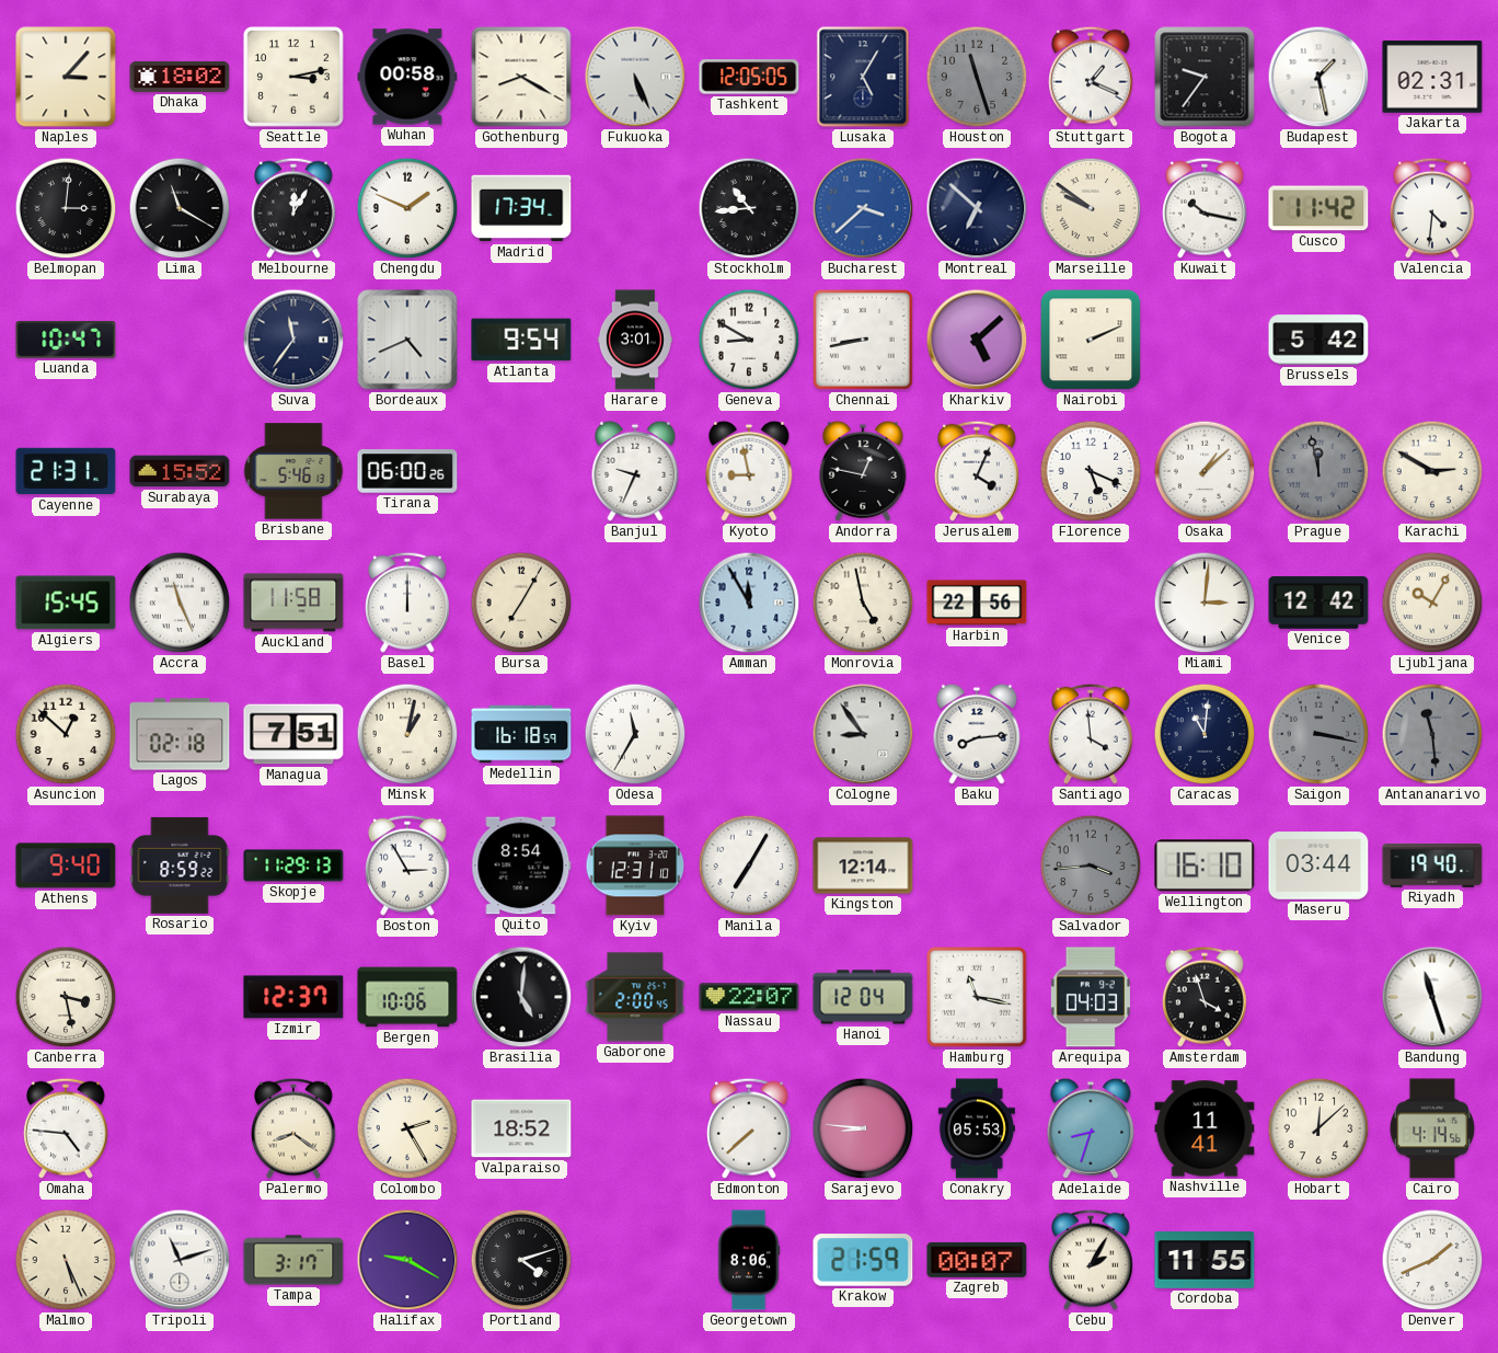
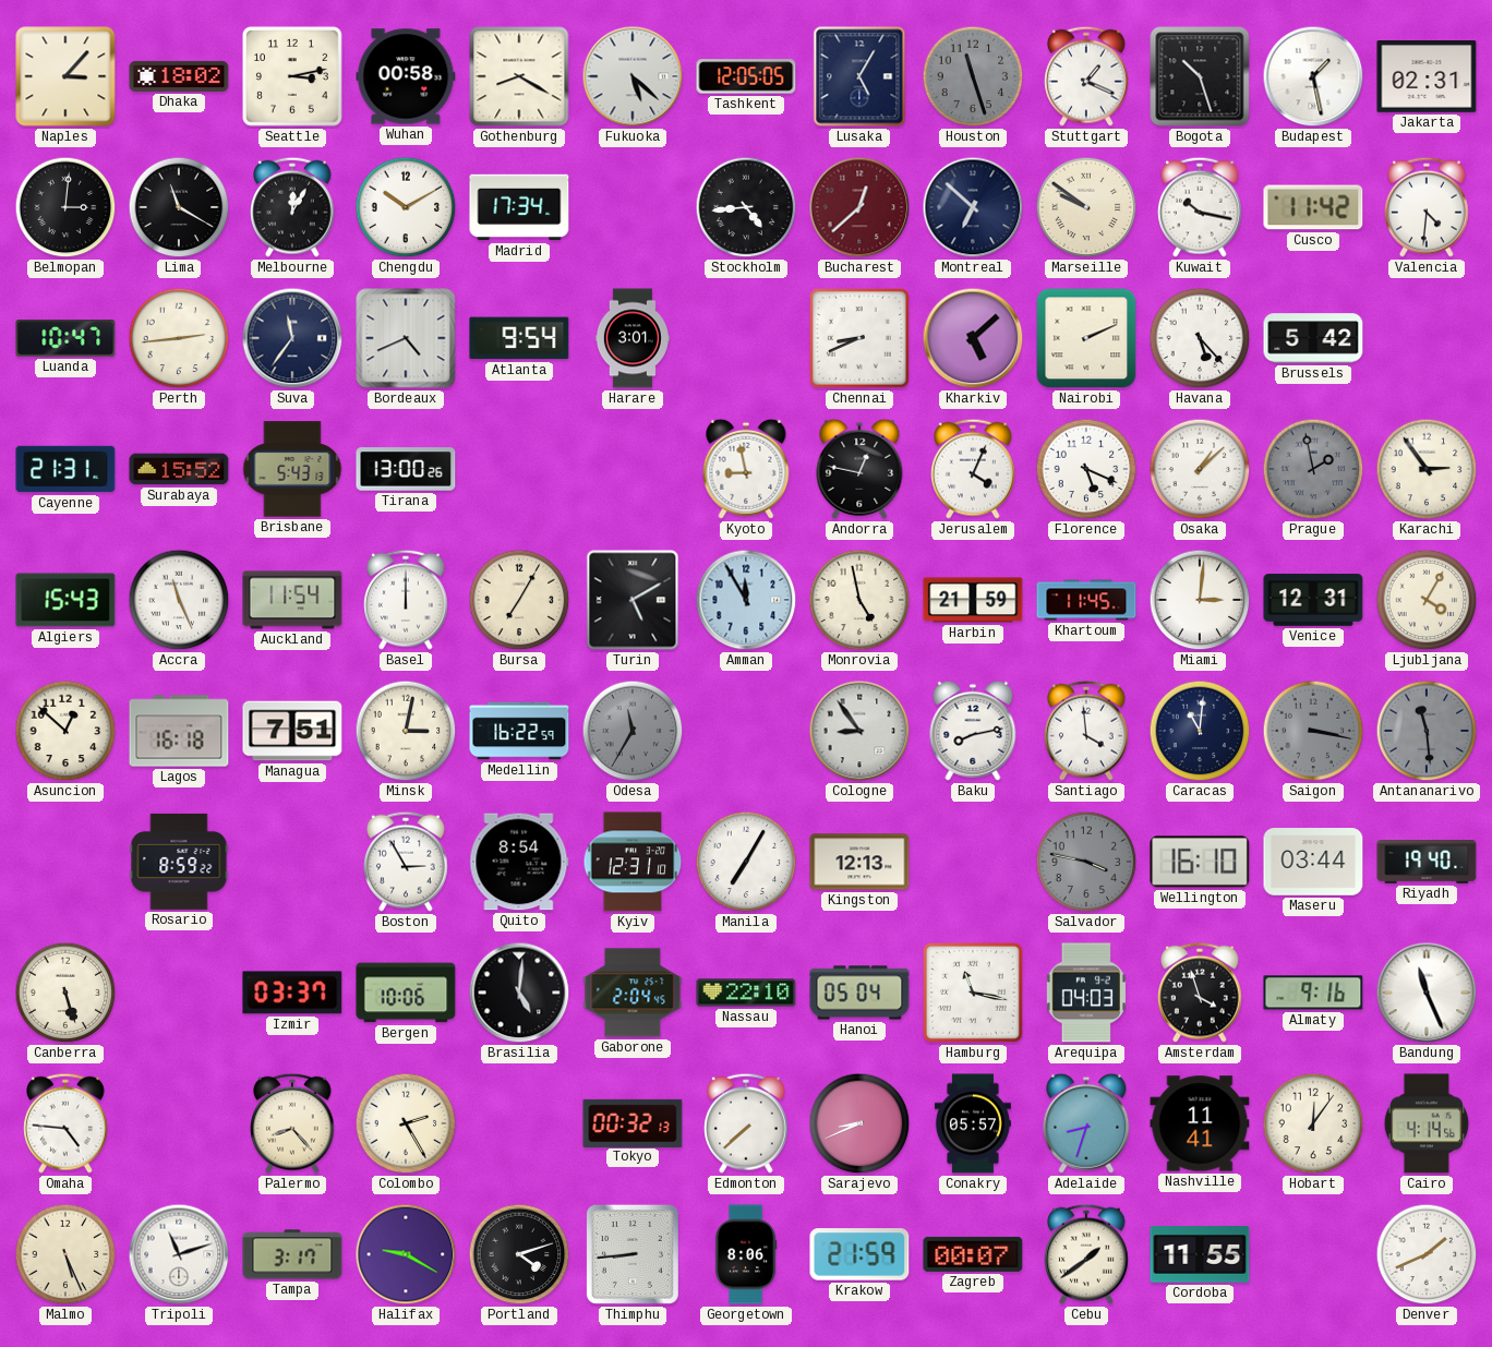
Fukuoka: 5:26 -> 5:22 (633, 76)
Bogota: 9:36 -> 10:27 (1200, 76)
Chengdu: 1:49 -> 10:10 (406, 207)
Stockholm: 10:44 -> 4:44 (746, 207)
Bucharest: 3:38 -> 12:38 (859, 207)
Bucharest dial: blue -> burgundy (859, 207)
Perth: none -> 2:44 (179, 338)
Geneva: 8:50 -> none (749, 340)
Chennai: 8:43 -> 8:41 (859, 338)
Havana: none -> 5:23 (1200, 338)
Brisbane: 5:46 -> 5:43 (292, 469)
Tirana: 06:00 -> 13:00 (406, 469)
Banjul: 9:34 -> none (635, 471)
Prague: 11:58 -> 1:58 (1313, 469)
Karachi: 2:50 -> 2:54 (1427, 469)
Algiers: 15:45 -> 15:43 (65, 600)
Auckland: 11:58 -> 11:54 (292, 600)
Turin: none -> 5:10 (633, 600)
Harbin: 22:56 -> 21:59 (973, 600)
Khartoum: none -> 11:45 (1086, 600)
Venice: 12:42 -> 12:31 (1313, 600)
Ljubljana: 10:05 -> 4:05 (1427, 600)
Lagos: 02:18 -> 16:18 (179, 731)
Minsk: 1:02 -> 3:02 (406, 731)
Medellin: 16:18 -> 16:22 (519, 731)
Odesa dial: white -> grey (633, 731)
Baku: 8:14 -> 8:13 (973, 731)
Athens: 9:40 -> none (66, 865)
Skopje: 11:29 -> none (293, 865)
Kingston: 12:14 -> 12:13 (859, 862)
Salvador: 3:44 -> 3:47 (1086, 862)
Canberra: 3:28 -> 5:27 (65, 993)
Izmir: 12:37 -> 03:37 (292, 993)
Gaborone: 2:00 -> 2:04 (633, 993)
Nassau: 22:07 -> 22:10 (746, 993)
Hanoi: 12:04 -> 05:04 (859, 993)
Almaty: none -> 9:16 (1313, 993)
Bandung: 11:27 -> 11:26 (1427, 993)
Palermo: 8:21 -> 8:23 (293, 1123)
Valparaiso: 18:52 -> none (521, 1128)
Tokyo: none -> 00:32 (633, 1122)
Sarajevo: 8:46 -> 8:41 (859, 1123)
Conakry: 05:53 -> 05:57 (973, 1123)
Hobart: 12:08 -> 12:06 (1313, 1123)
Thimphu: none -> 8:44 (633, 1254)
Cebu: 2:05 -> 1:39 (1087, 1254)
